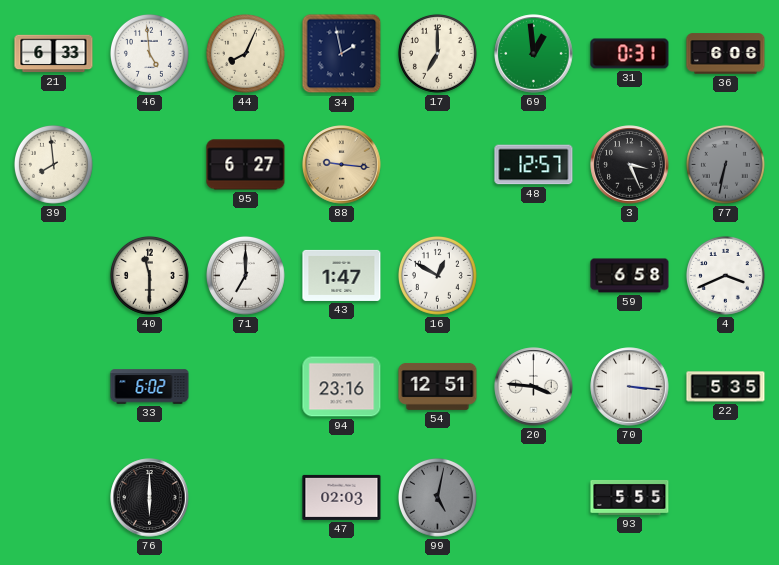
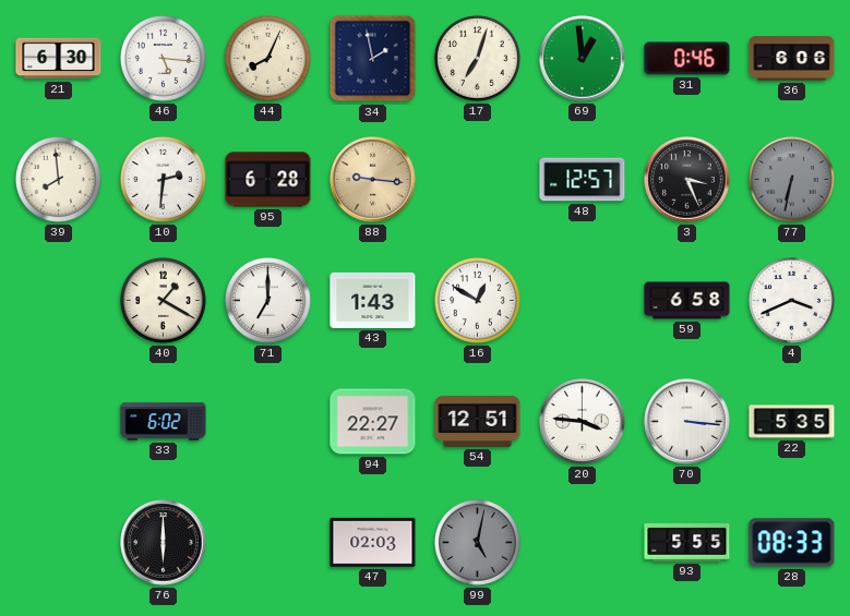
21: 6:33 -> 6:30 (59, 59)
46: 4:59 -> 5:16 (163, 58)
17: 7:00 -> 7:03 (477, 58)
31: 0:31 -> 0:46 (687, 59)
10: none -> 2:31 (163, 179)
95: 6:27 -> 6:28 (268, 180)
40: 11:30 -> 1:20 (163, 300)
43: 1:47 -> 1:43 (373, 300)
94: 23:16 -> 22:27 (373, 422)
28: none -> 08:33 (792, 543)
